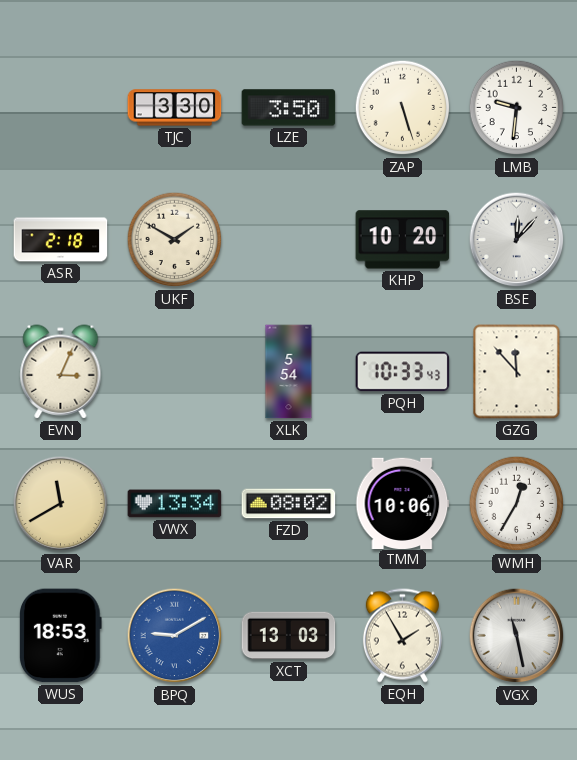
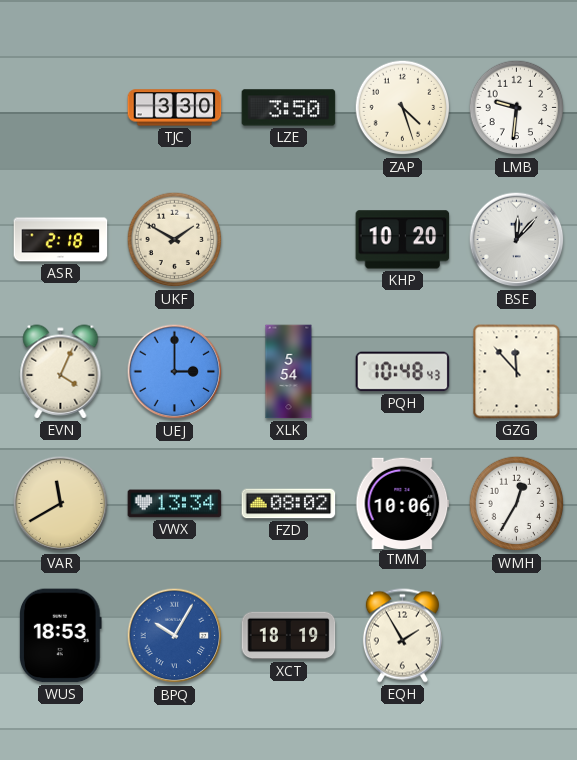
ZAP: 5:27 -> 4:27 (403, 108)
EVN: 3:04 -> 4:04 (61, 372)
UEJ: none -> 3:00 (175, 372)
PQH: 10:33 -> 10:48 (403, 372)
BPQ: 9:10 -> 10:05 (175, 636)
XCT: 13:03 -> 18:19 (289, 636)
VGX: 11:28 -> none (517, 636)
